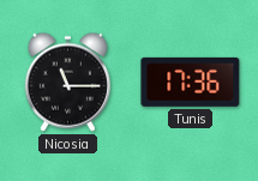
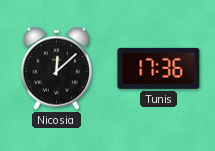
Nicosia: 11:15 -> 12:08 (56, 68)
